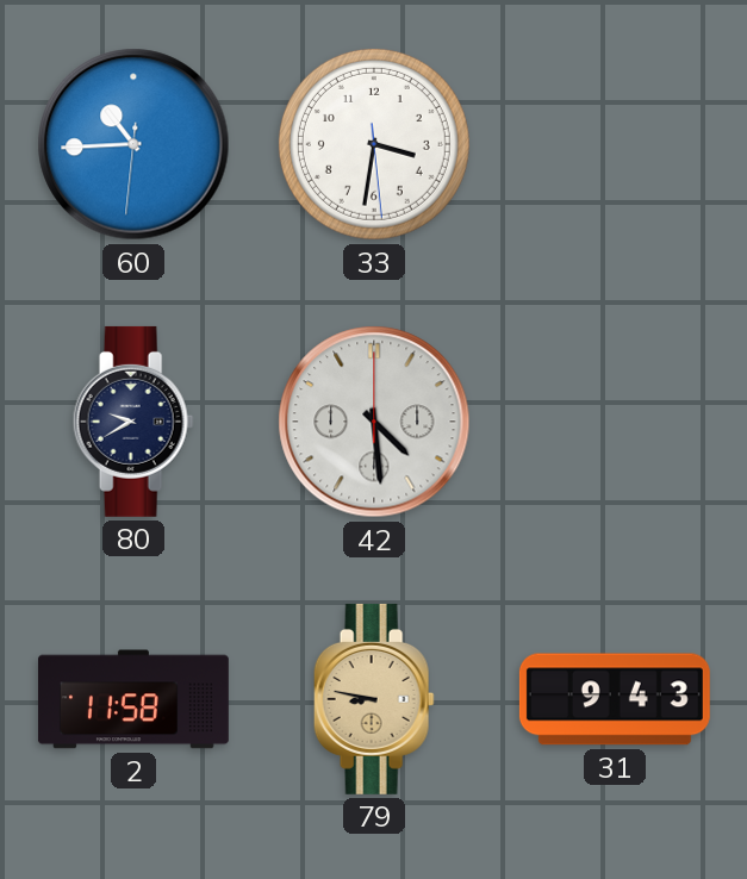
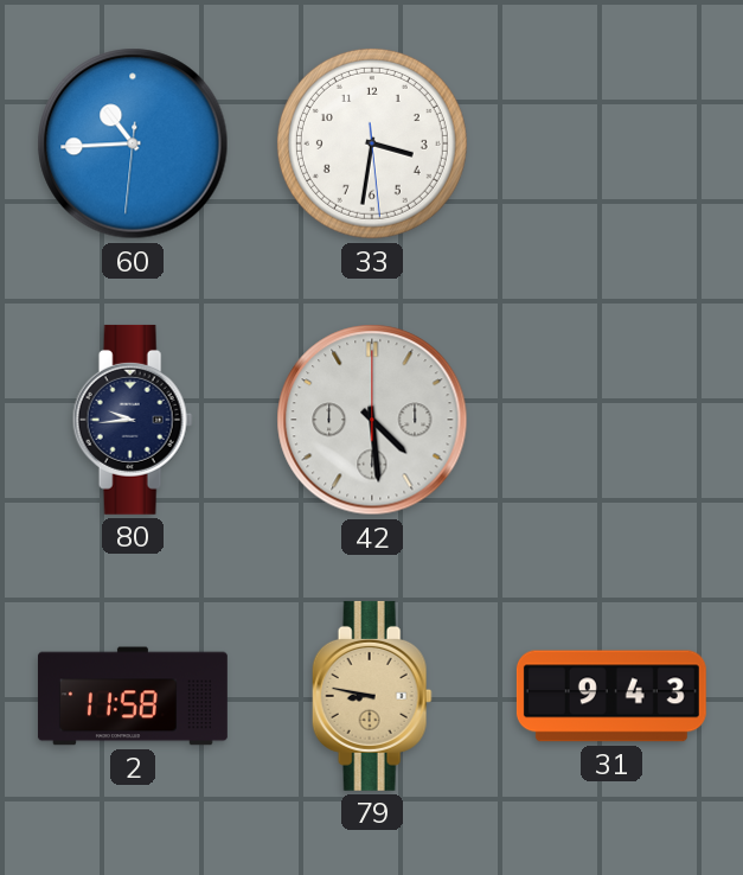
80: 9:40 -> 9:44 (133, 420)
